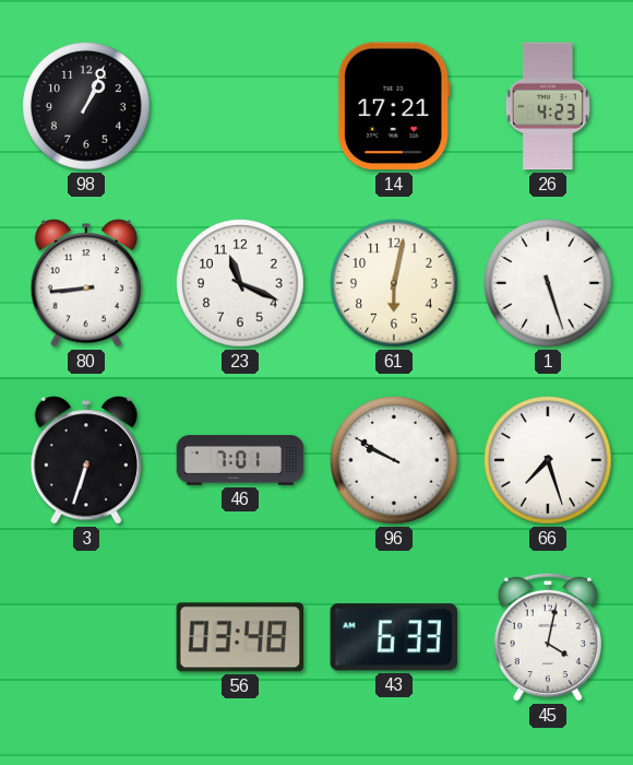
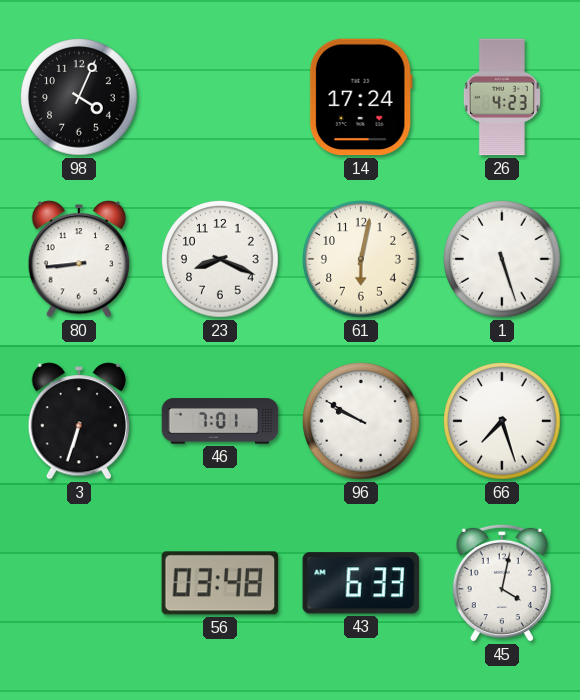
98: 1:04 -> 4:04 (79, 97)
14: 17:21 -> 17:24 (361, 97)
23: 11:19 -> 8:19 (220, 259)
